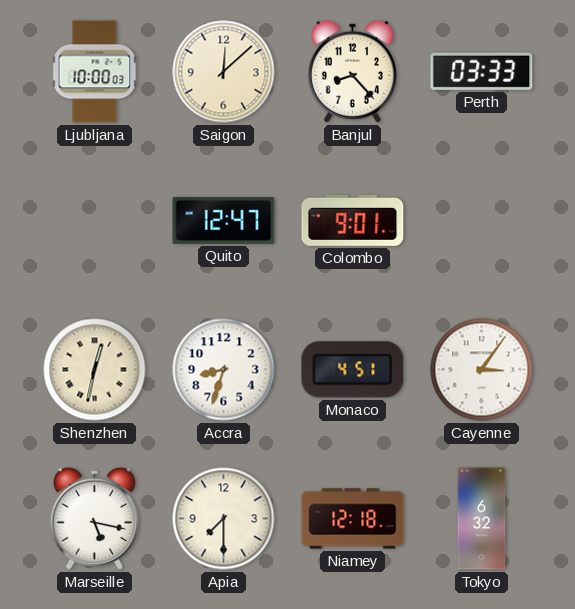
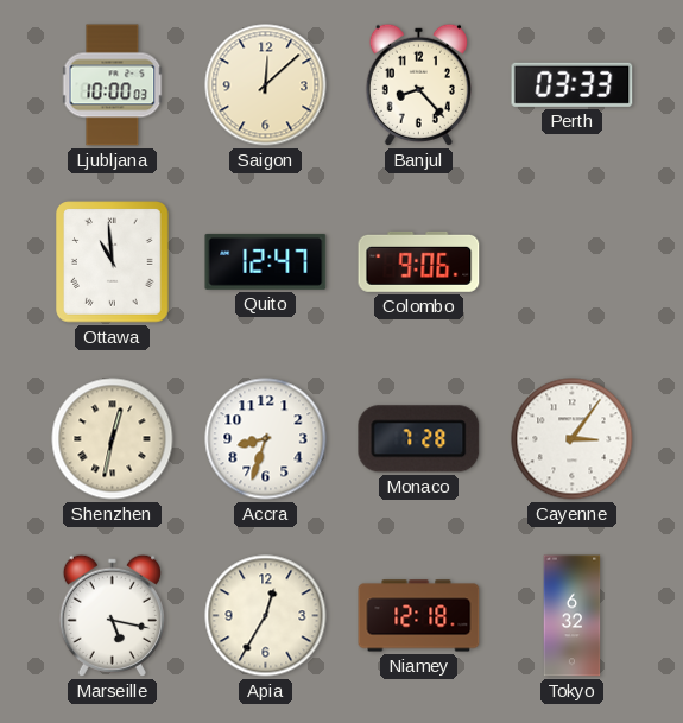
Ottawa: none -> 10:59 (113, 262)
Colombo: 9:01 -> 9:06 (419, 261)
Monaco: 4:51 -> 7:28 (419, 439)
Apia: 7:30 -> 12:35 (266, 616)
